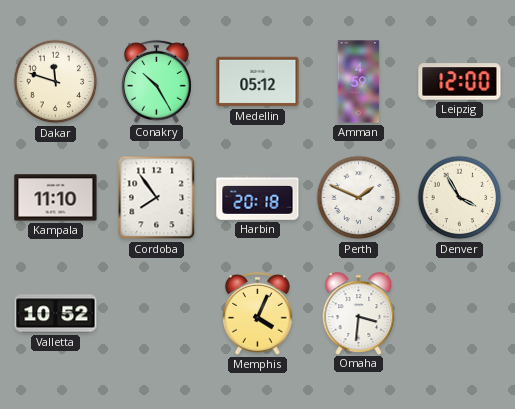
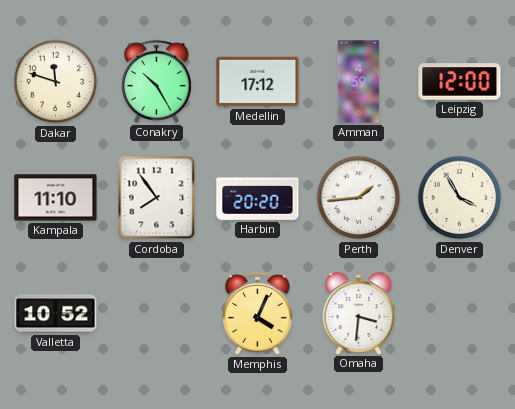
Medellin: 05:12 -> 17:12 (258, 82)
Harbin: 20:18 -> 20:20 (258, 198)
Perth: 1:49 -> 1:44 (359, 198)
